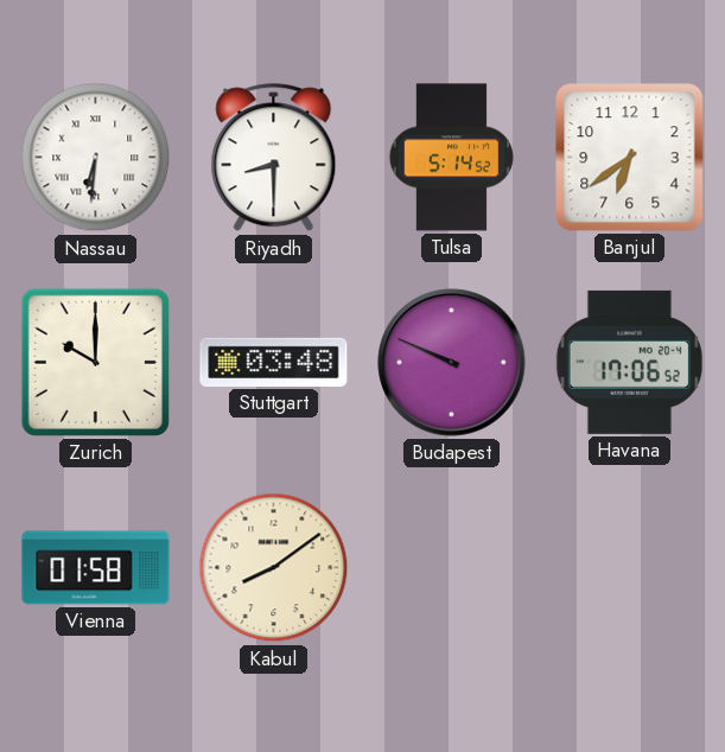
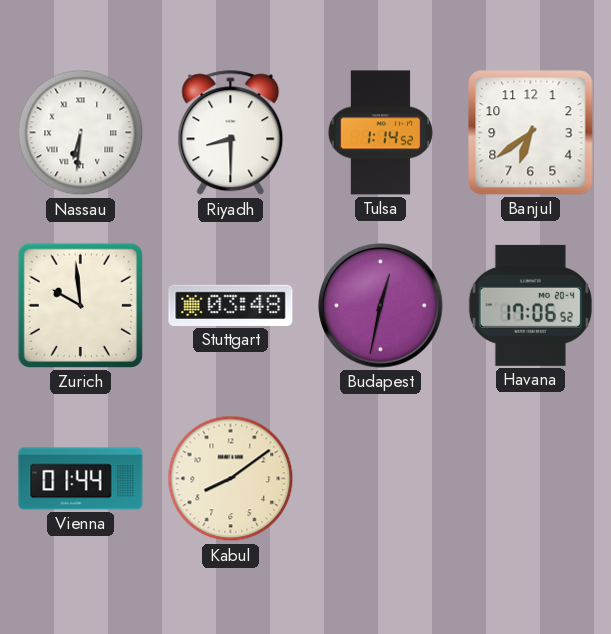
Tulsa: 5:14 -> 1:14 (380, 133)
Zurich: 10:00 -> 9:59 (80, 305)
Budapest: 9:49 -> 12:32 (381, 306)
Vienna: 01:58 -> 01:44 (81, 479)
